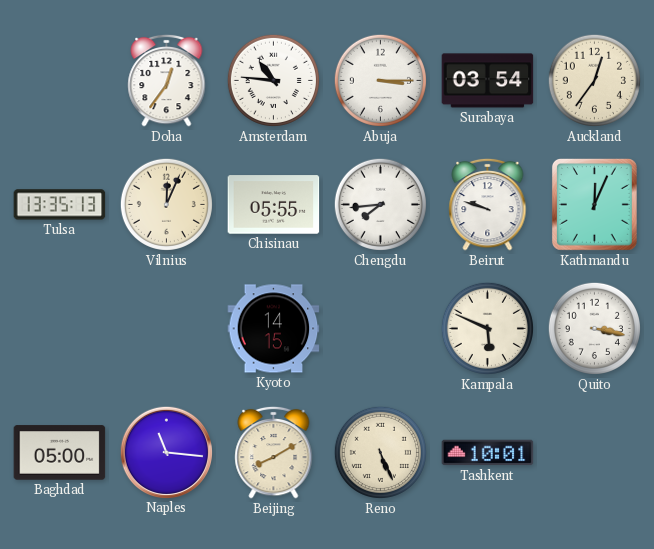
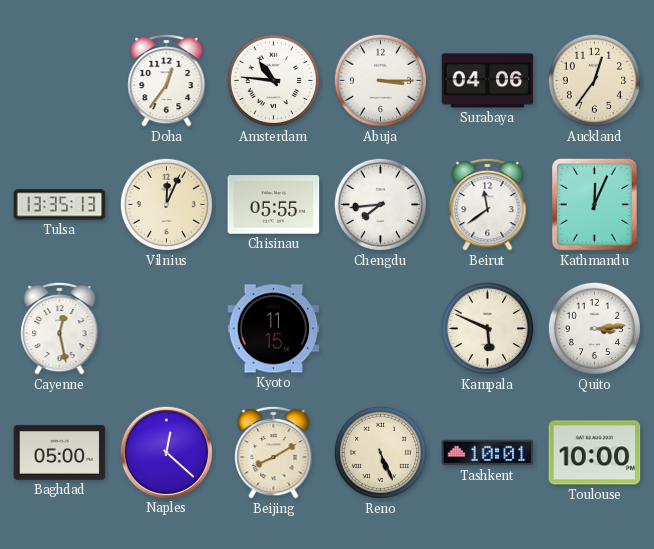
Surabaya: 03:54 -> 04:06 (488, 81)
Beirut: 9:48 -> 11:39 (488, 204)
Cayenne: none -> 12:28 (60, 328)
Kyoto: 14:15 -> 11:15 (274, 329)
Quito: 3:17 -> 3:14 (594, 328)
Naples: 11:16 -> 12:22 (166, 452)
Toulouse: none -> 10:00 (595, 453)
